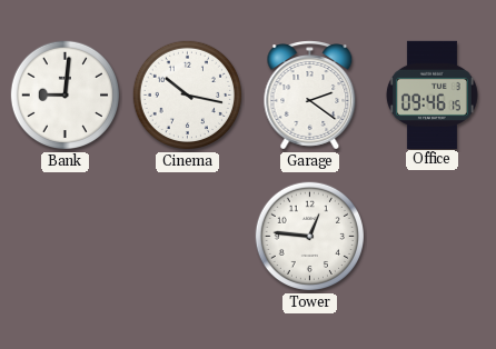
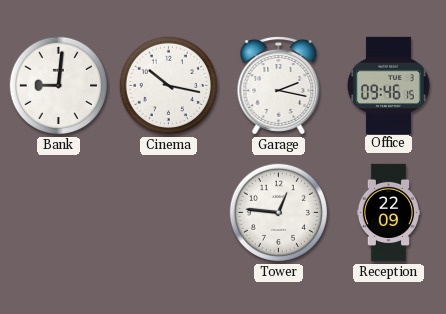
Garage: 2:21 -> 2:17 (279, 86)
Reception: none -> 22:09 (388, 213)
